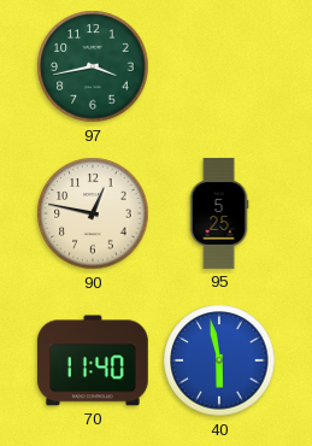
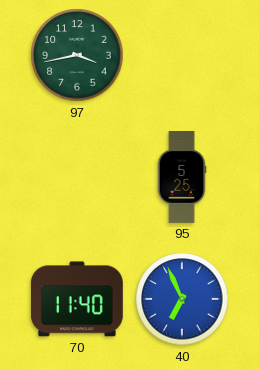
90: 12:47 -> none (93, 213)
40: 5:58 -> 6:56 (182, 299)
